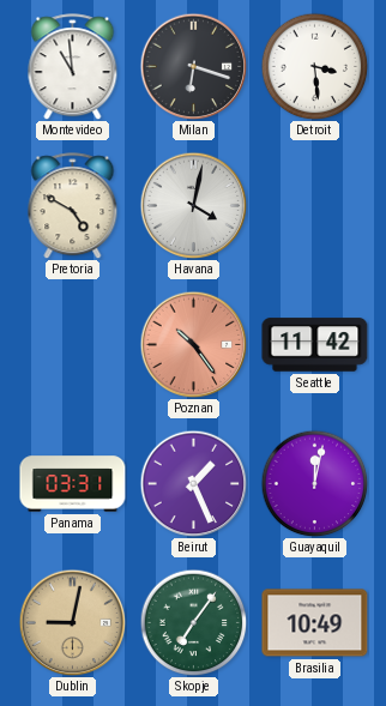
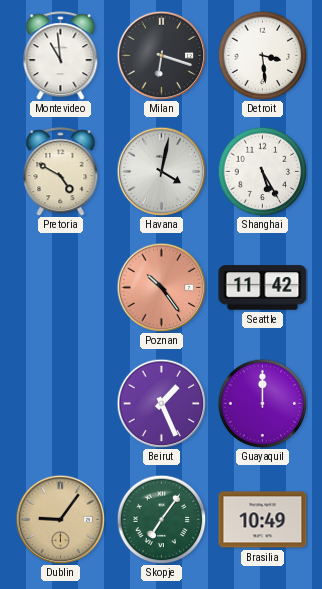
Shanghai: none -> 5:25 (262, 171)
Panama: 03:31 -> none (73, 484)
Guayaquil: 12:02 -> 12:00 (262, 403)
Dublin: 9:02 -> 9:06 (60, 519)
